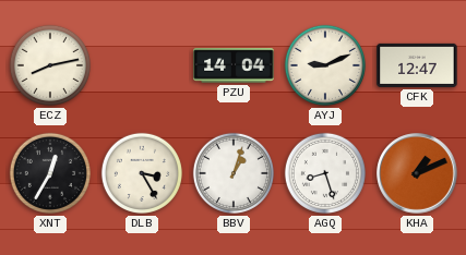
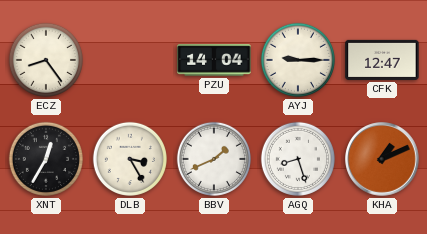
ECZ: 8:13 -> 8:24 (46, 60)
AYJ: 9:11 -> 9:15 (298, 60)
BBV: 1:03 -> 1:41 (214, 159)
